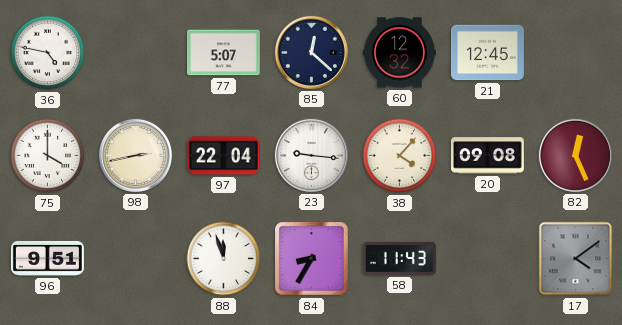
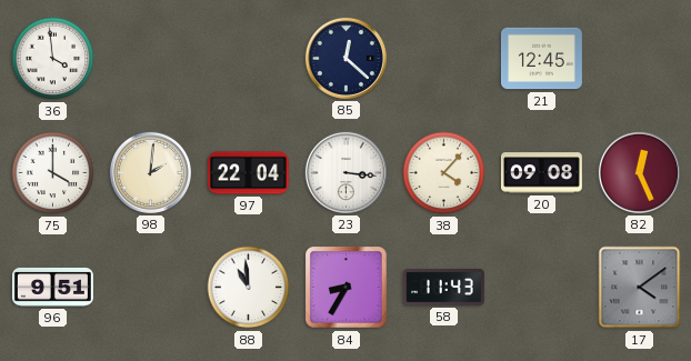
36: 4:47 -> 3:59 (53, 59)
77: 5:07 -> none (223, 53)
60: 12:32 -> none (399, 53)
98: 2:43 -> 2:01 (150, 172)
23: 9:16 -> 3:16 (345, 172)
88: 11:57 -> 10:59 (249, 288)
